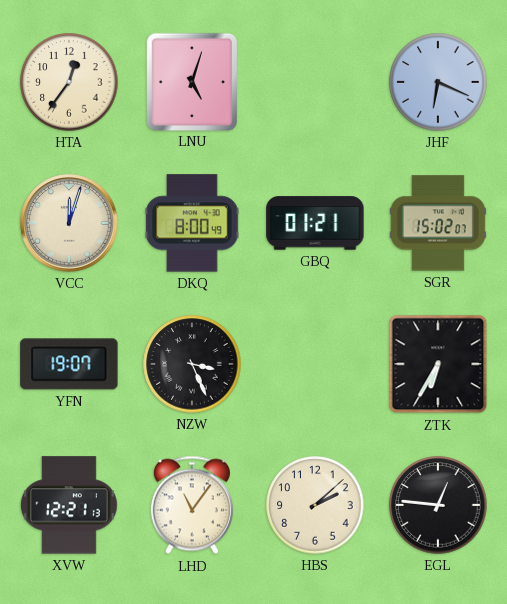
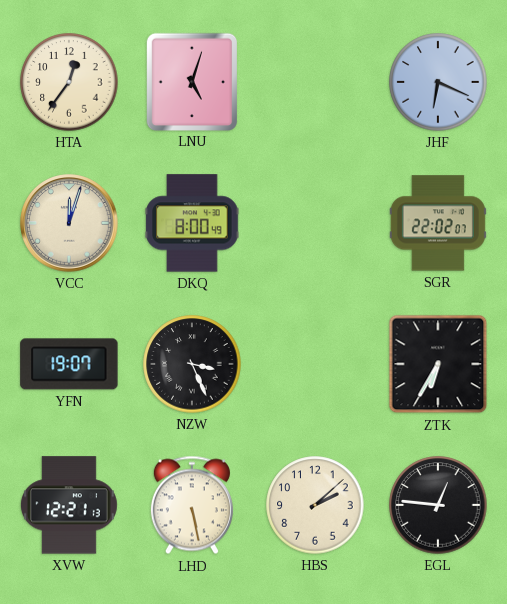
GBQ: 01:21 -> none (315, 223)
SGR: 15:02 -> 22:02 (438, 223)
LHD: 11:06 -> 5:28 (192, 505)
